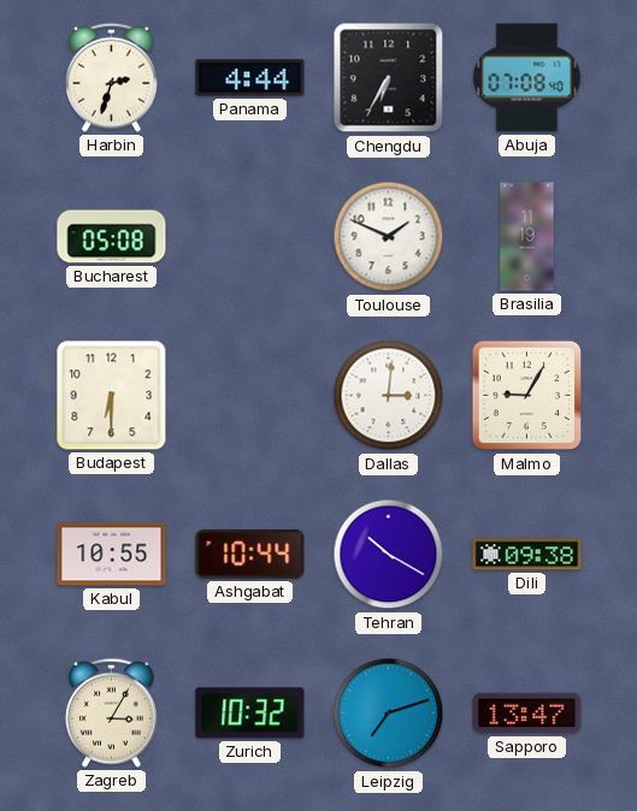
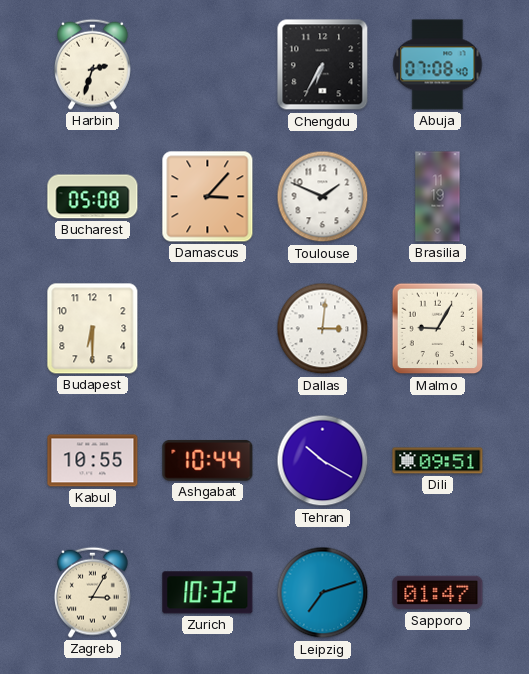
Panama: 4:44 -> none (250, 78)
Damascus: none -> 3:07 (208, 197)
Dili: 09:38 -> 09:51 (438, 461)
Sapporo: 13:47 -> 01:47 (438, 593)
